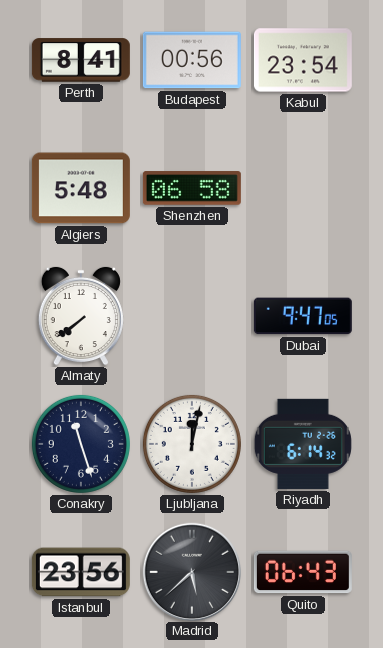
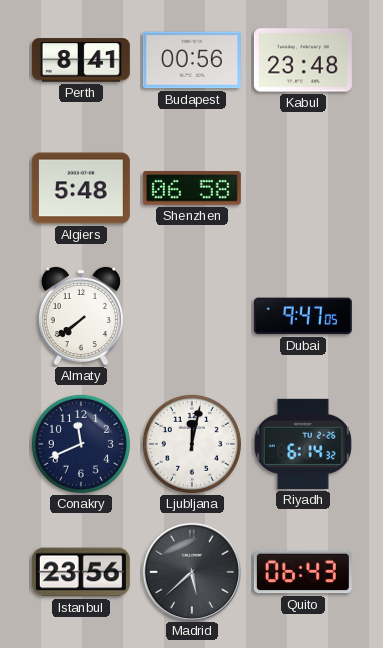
Kabul: 23:54 -> 23:48 (303, 60)
Conakry: 11:27 -> 11:41 (81, 444)
